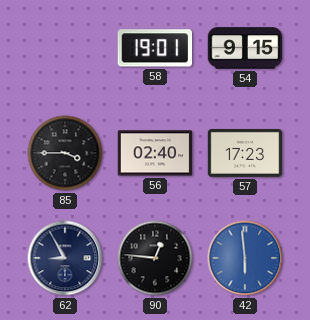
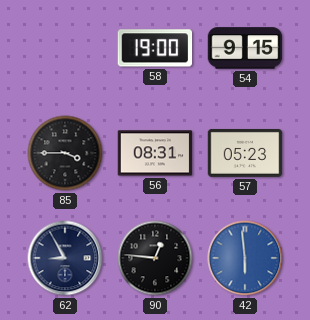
58: 19:01 -> 19:00 (155, 48)
56: 02:40 -> 08:31 (155, 153)
57: 17:23 -> 05:23 (245, 153)
